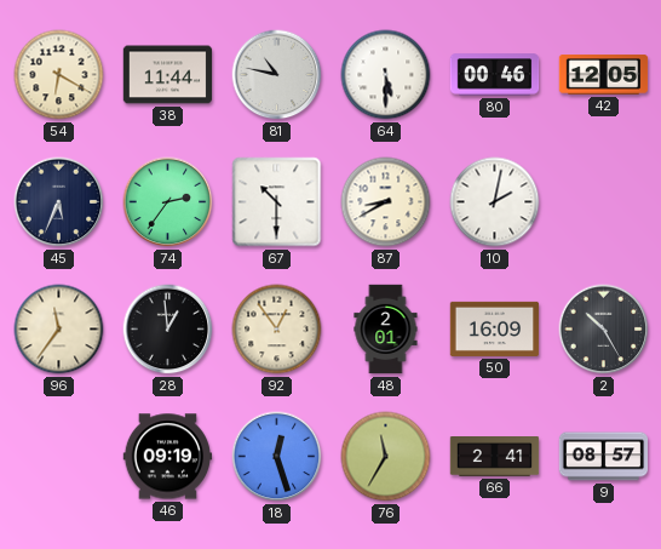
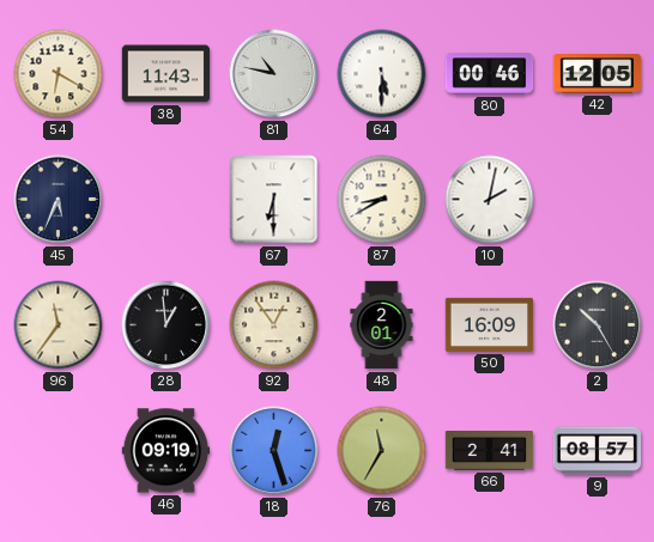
38: 11:44 -> 11:43 (166, 74)
74: 2:36 -> none (168, 202)
67: 10:30 -> 6:30 (274, 200)
